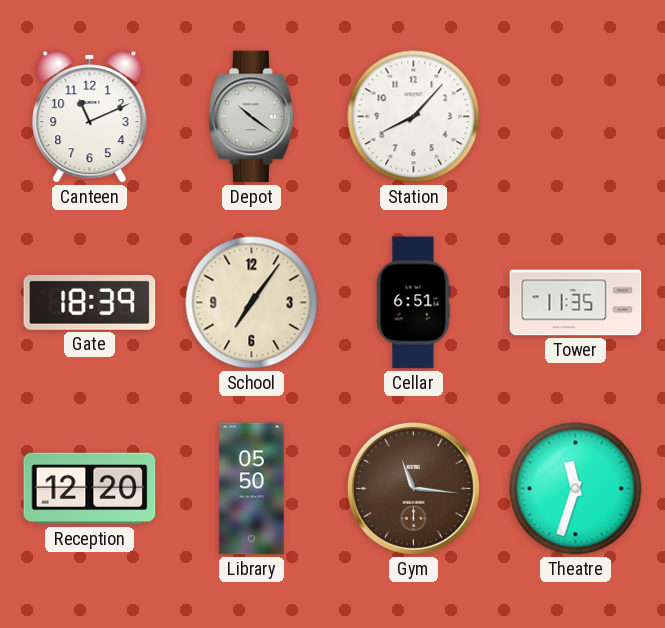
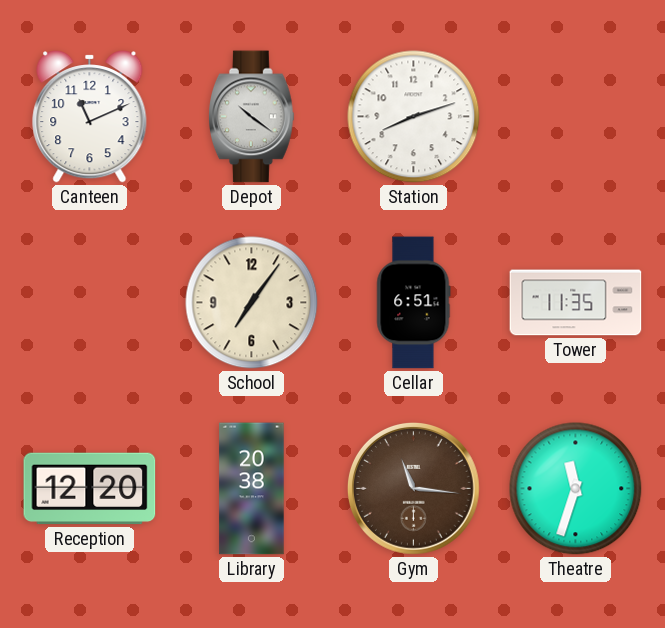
Station: 8:07 -> 8:12 (414, 117)
Gate: 18:39 -> none (90, 302)
Library: 05:50 -> 20:38 (252, 489)
